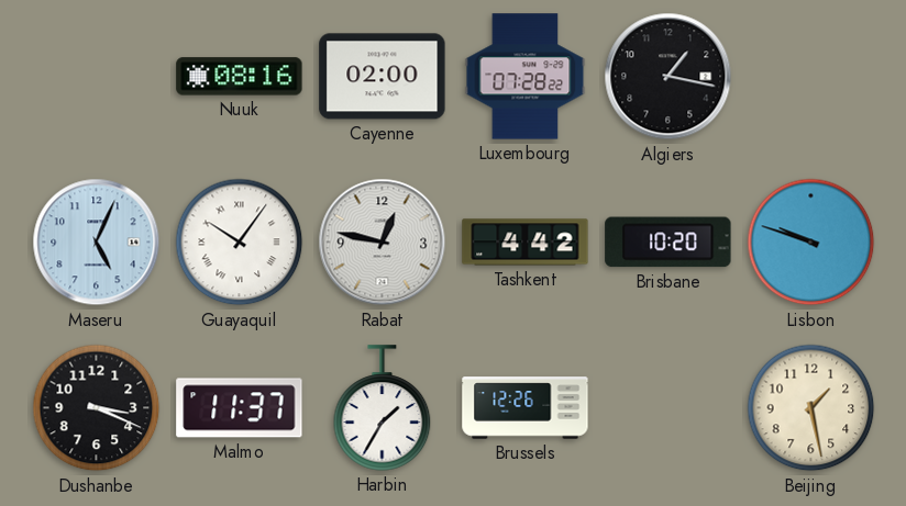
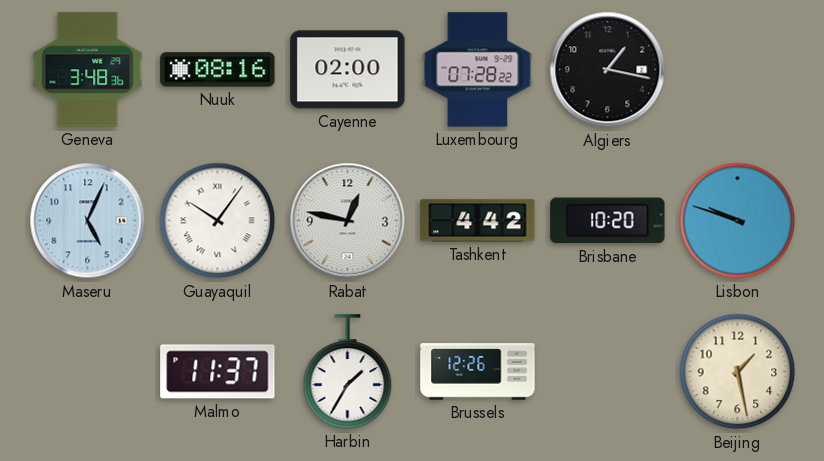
Geneva: none -> 3:48 (88, 70)
Dushanbe: 3:19 -> none (97, 408)
